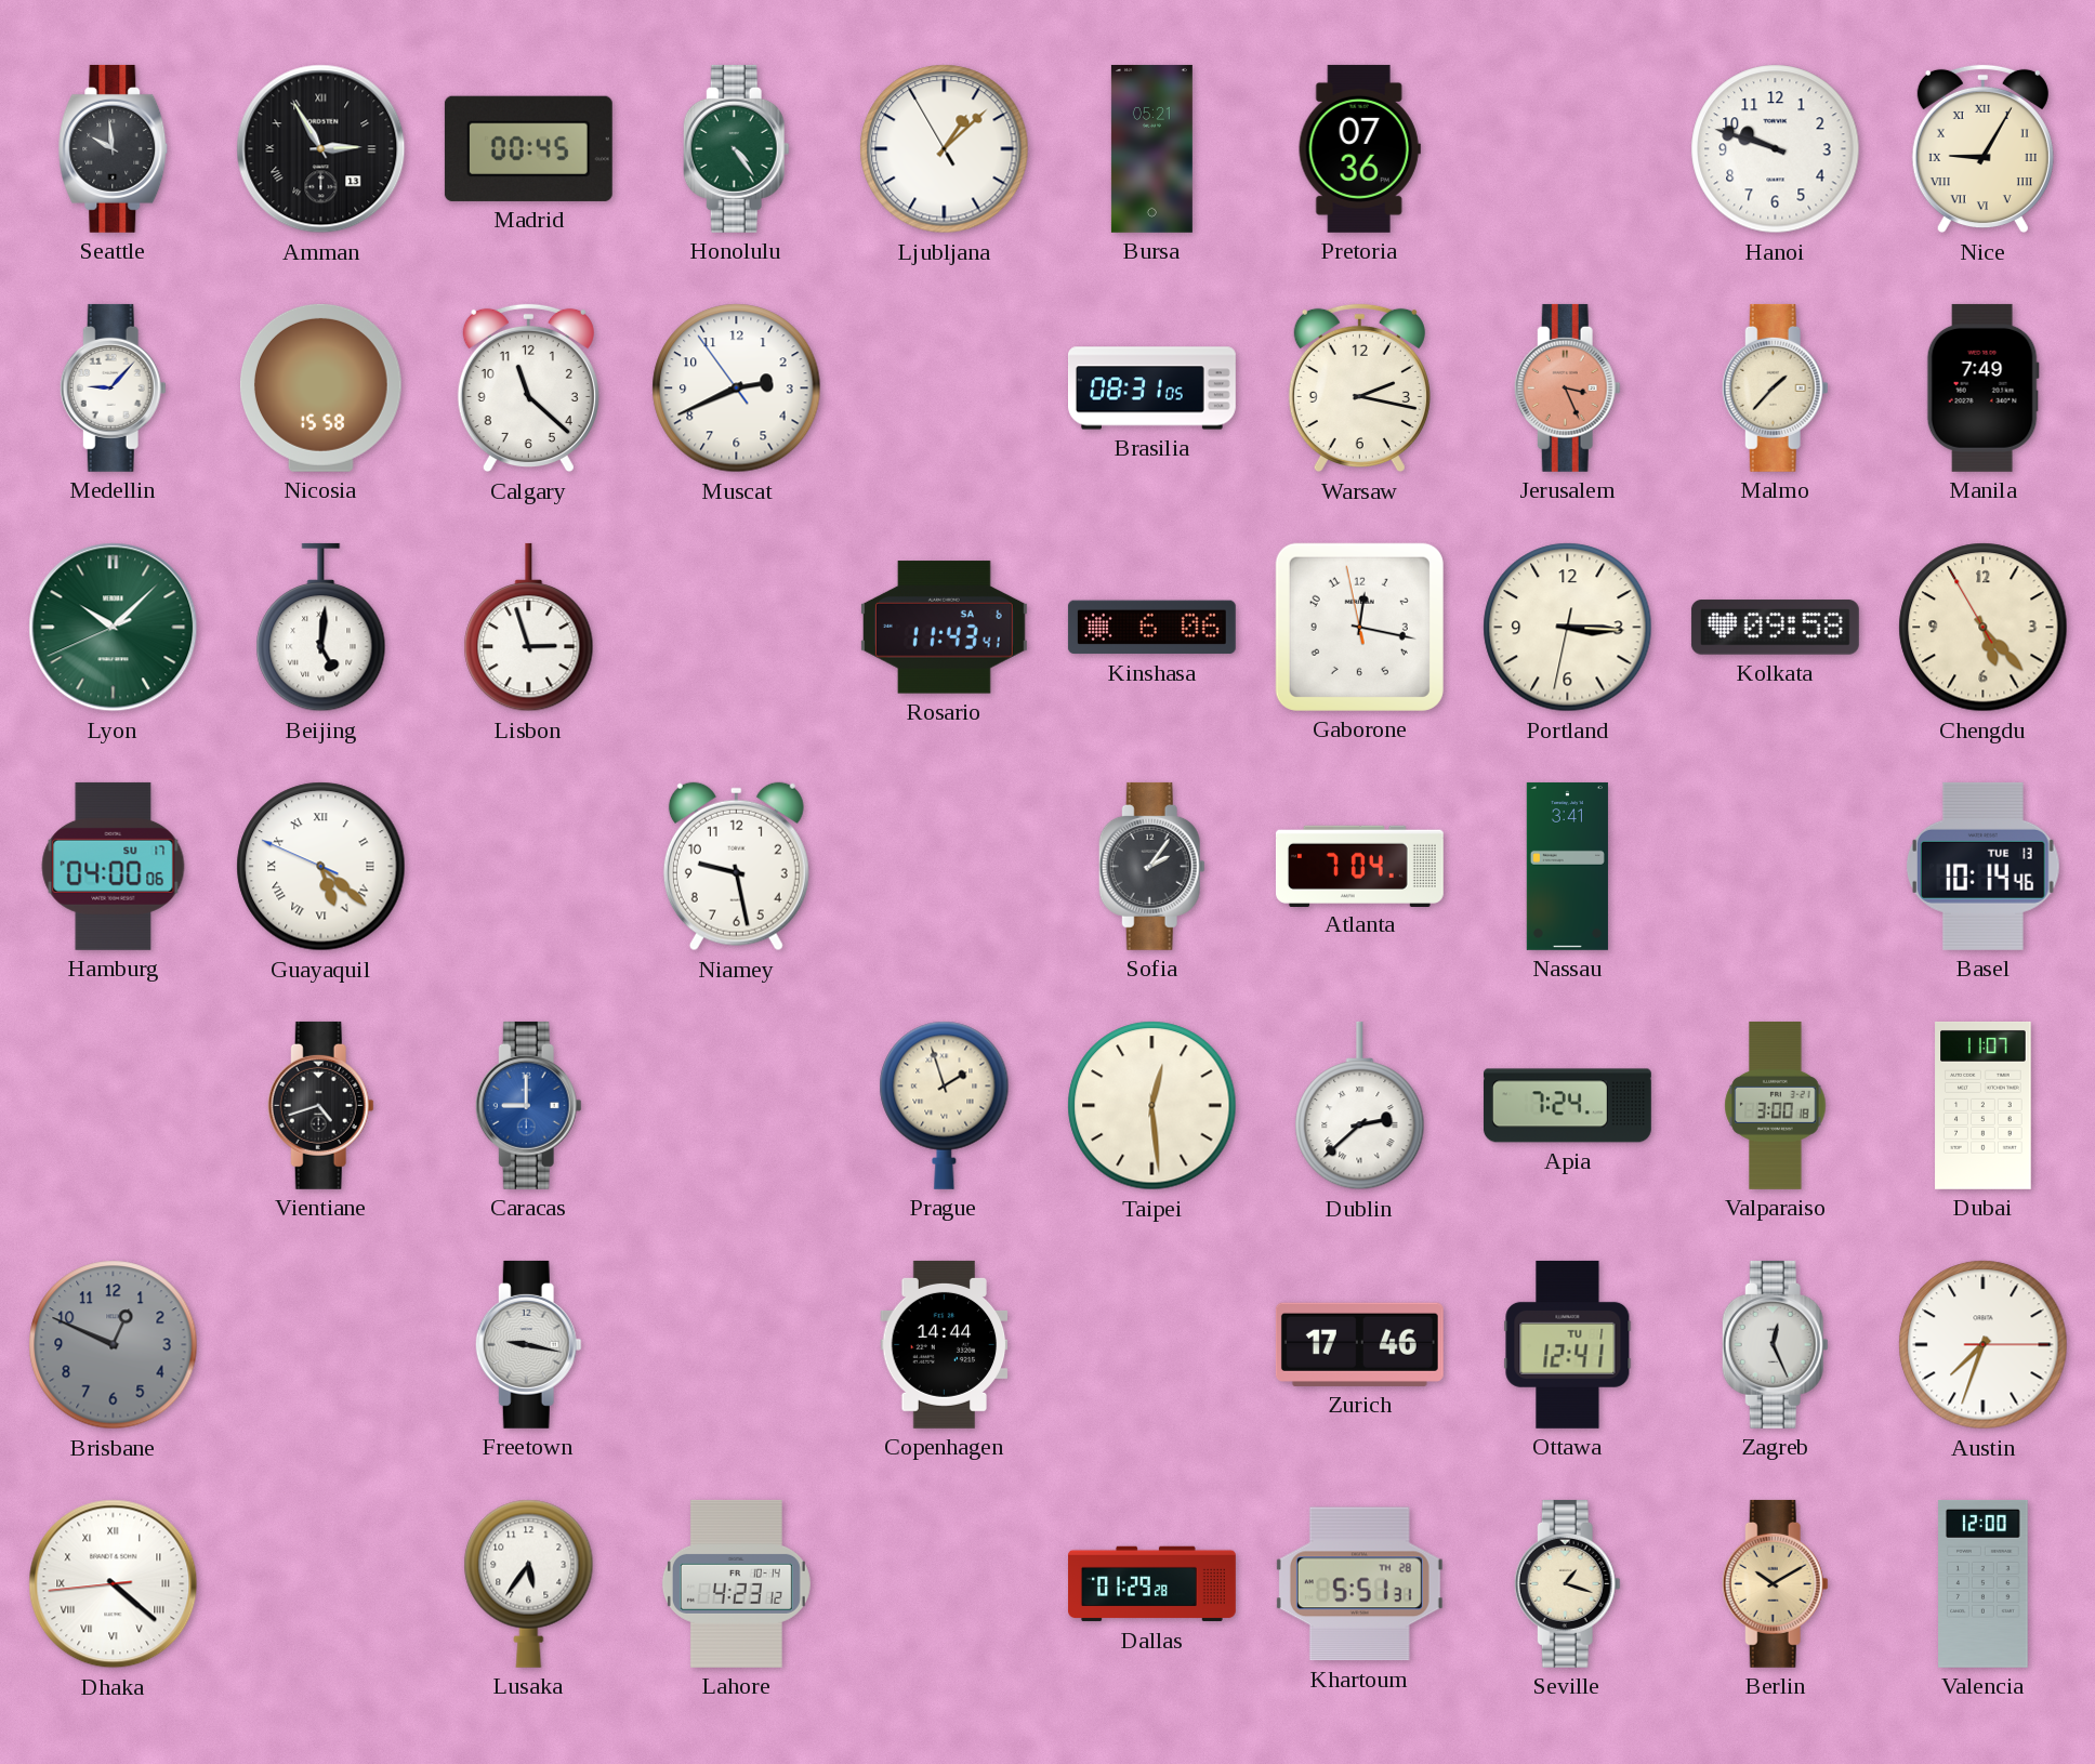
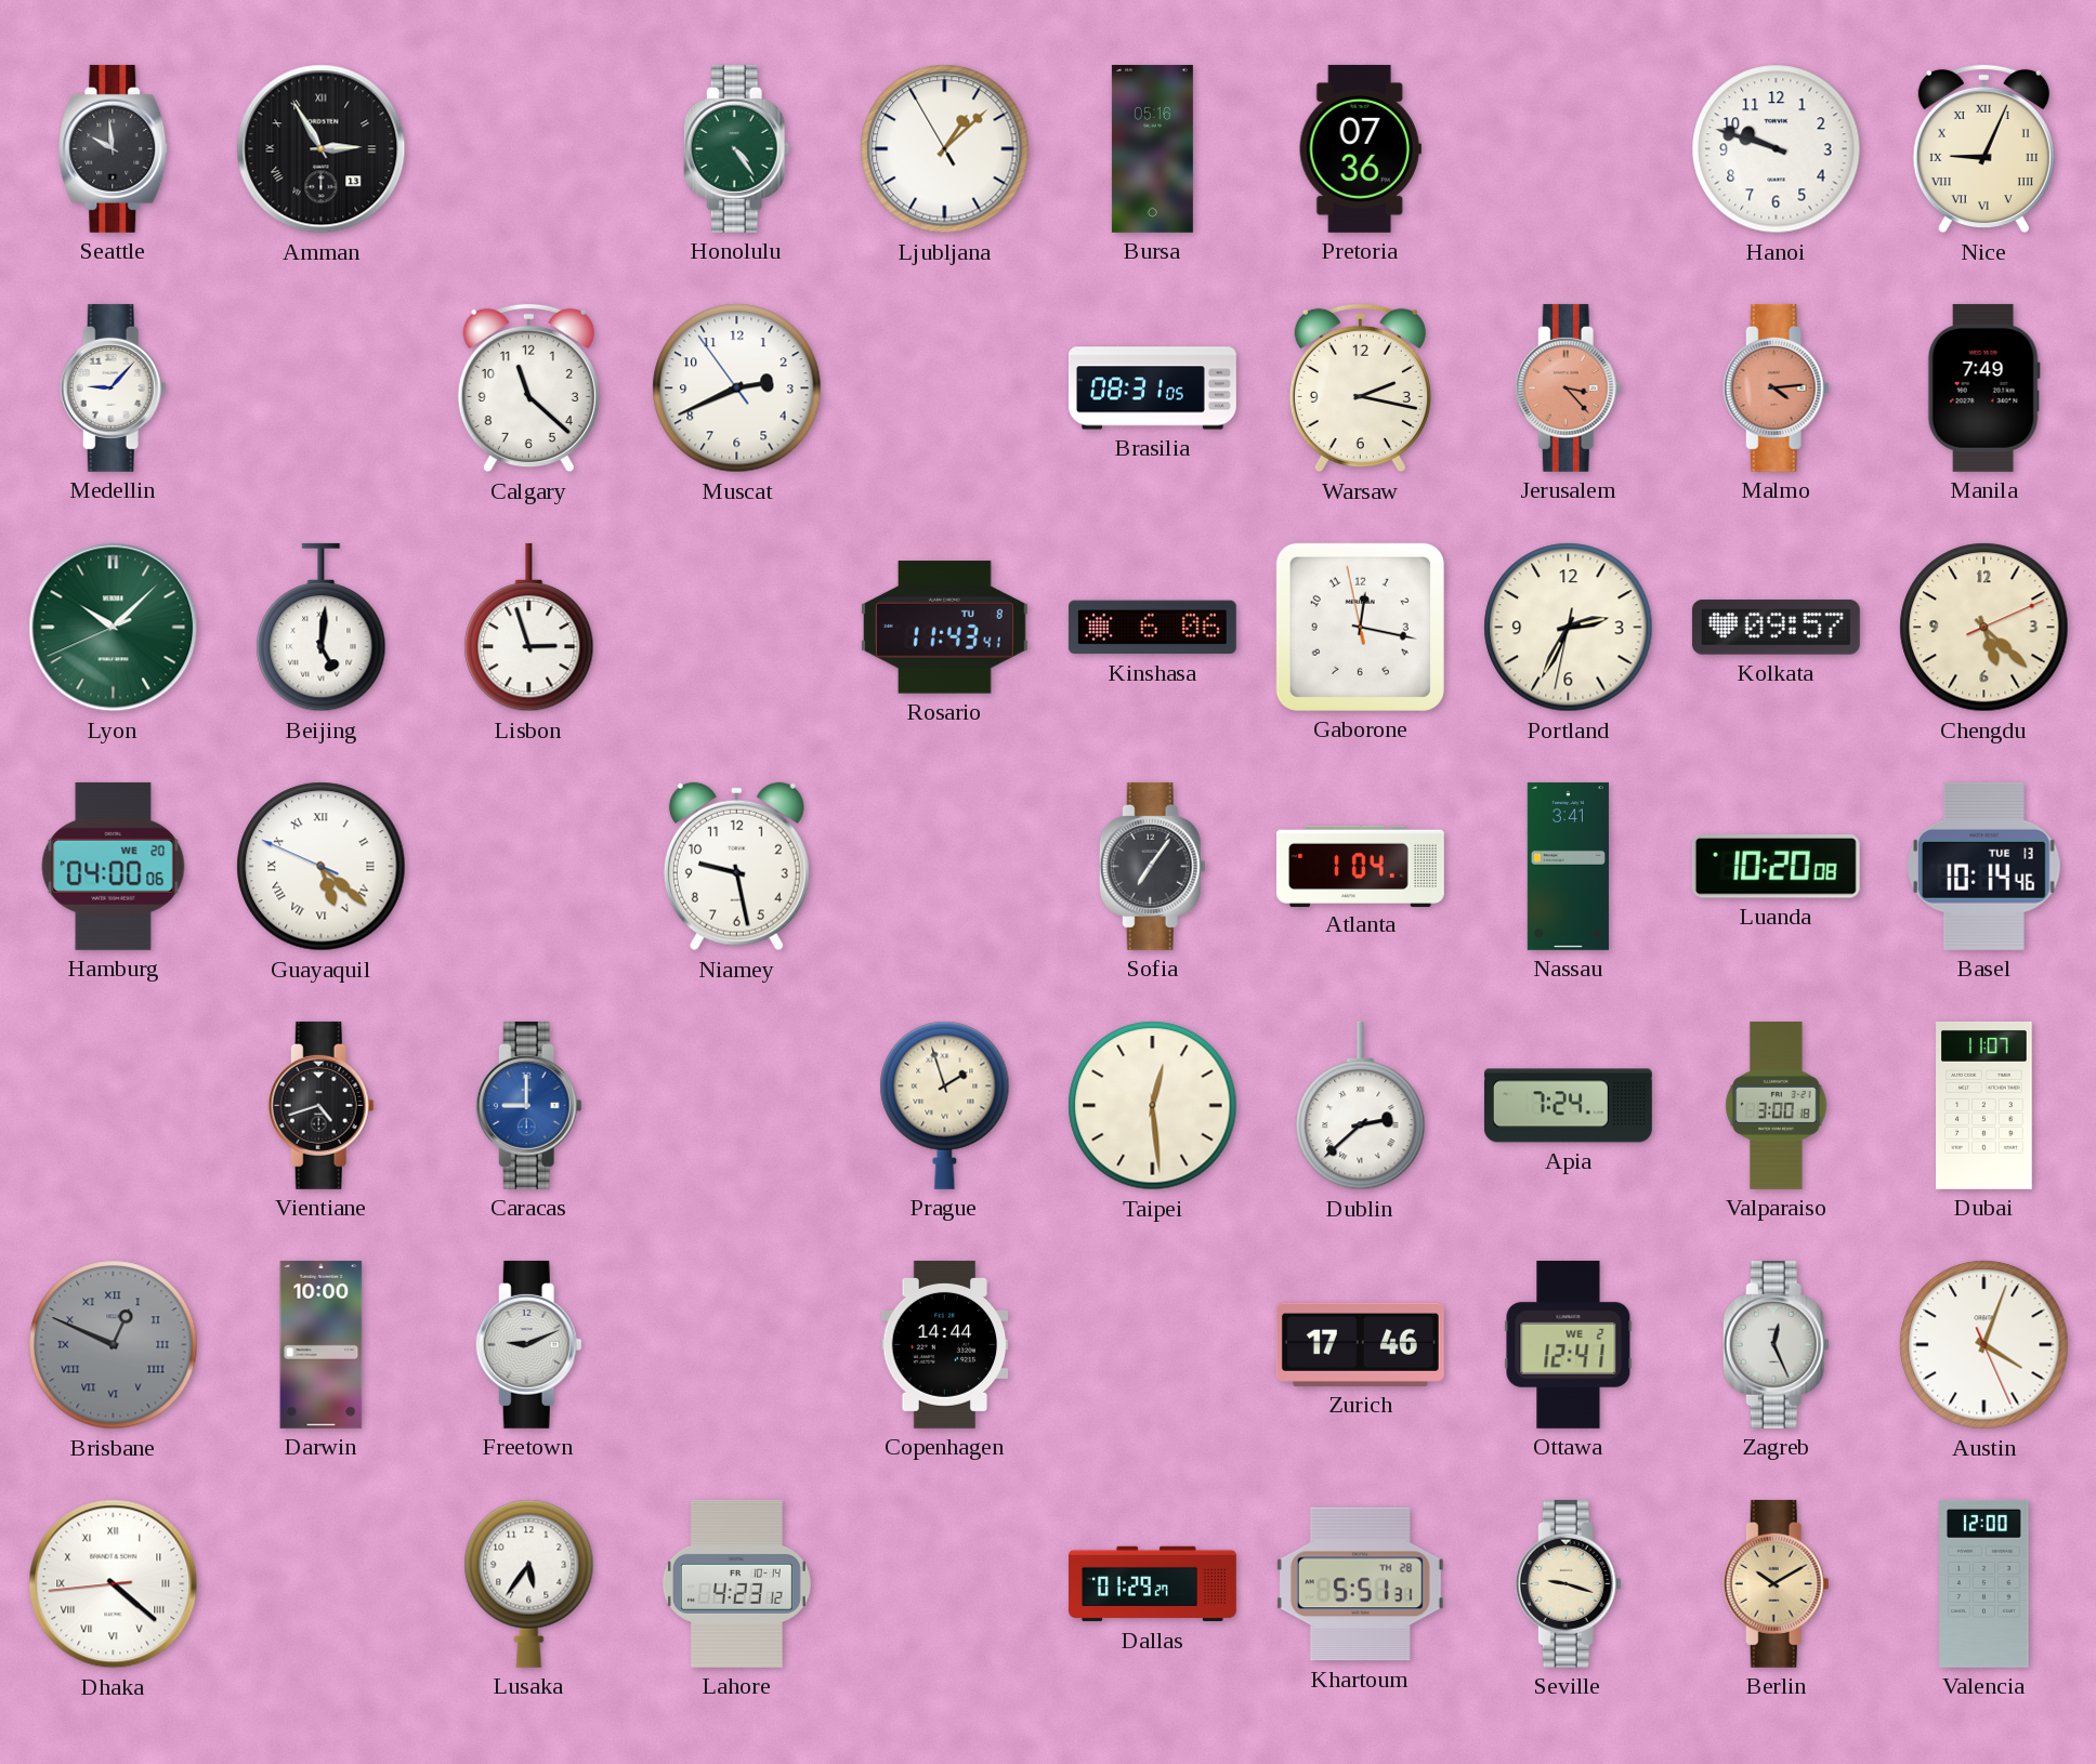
Madrid: 00:45 -> none (528, 148)
Bursa: 05:21 -> 05:16 (1152, 148)
Nice: 9:05 -> 9:04 (1983, 149)
Nicosia: 15:58 -> none (320, 387)
Jerusalem: 3:26 -> 3:23 (1568, 387)
Malmo: 1:37 -> 4:14 (1776, 387)
Malmo dial: cream -> salmon (1776, 387)
Rosario date: SA 6 -> TU 8 (944, 628)
Portland: 3:15 -> 2:34 (1569, 628)
Kolkata: 09:58 -> 09:57 (1776, 628)
Chengdu: 5:22:55 -> 5:22:11 (1984, 628)
Hamburg date: SU 17 -> WE 20 (114, 866)
Sofia: 2:06 -> 7:06 (1152, 866)
Atlanta: 7:04 -> 1:04 (1360, 866)
Luanda: none -> 10:20 (1776, 867)
Brisbane numerals: Arabic -> Roman (114, 1345)
Darwin: none -> 10:00 (322, 1344)
Freetown: 9:17 -> 9:11 (528, 1344)
Ottawa date: TU 1 -> WE 2 (1569, 1344)
Austin: 7:33 -> 4:03 (1984, 1345)
Dallas: 01:29:28 -> 01:29:27 (1153, 1584)
Seville: 1:18 -> 9:18 (1568, 1583)
